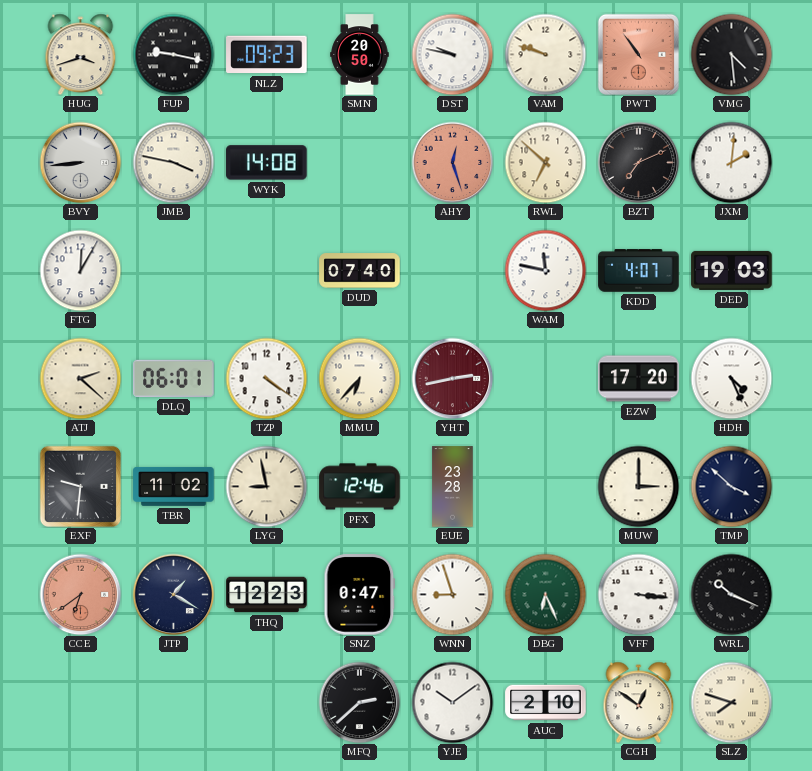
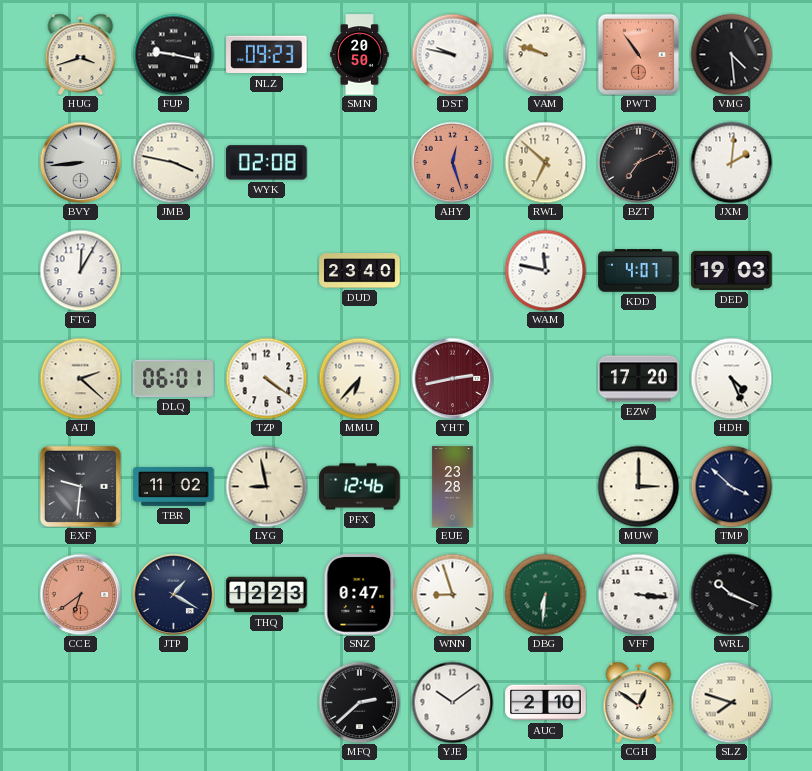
WYK: 14:08 -> 02:08 (267, 163)
DUD: 07:40 -> 23:40 (360, 271)
DBG: 6:26 -> 6:31 (545, 594)
